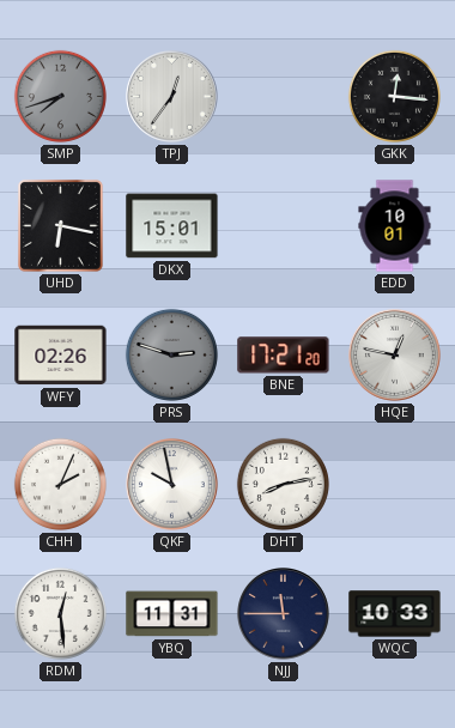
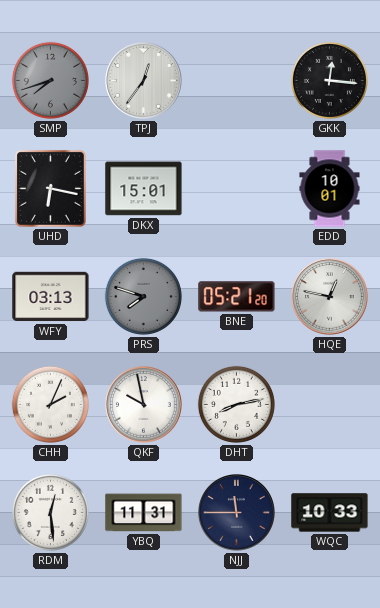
WFY: 02:26 -> 03:13 (51, 297)
PRS: 2:48 -> 7:48 (143, 296)
BNE: 17:21 -> 05:21 (237, 297)
